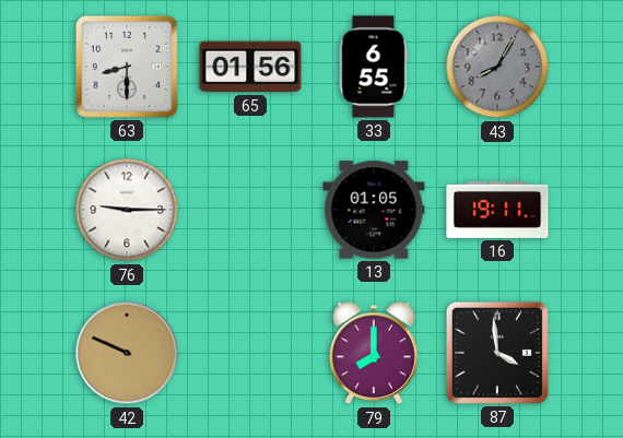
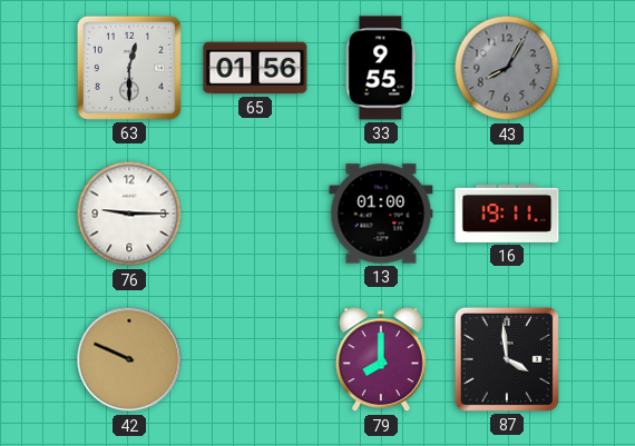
63: 8:30 -> 12:30 (129, 68)
33: 6:55 -> 9:55 (381, 68)
13: 01:05 -> 01:00 (381, 214)
